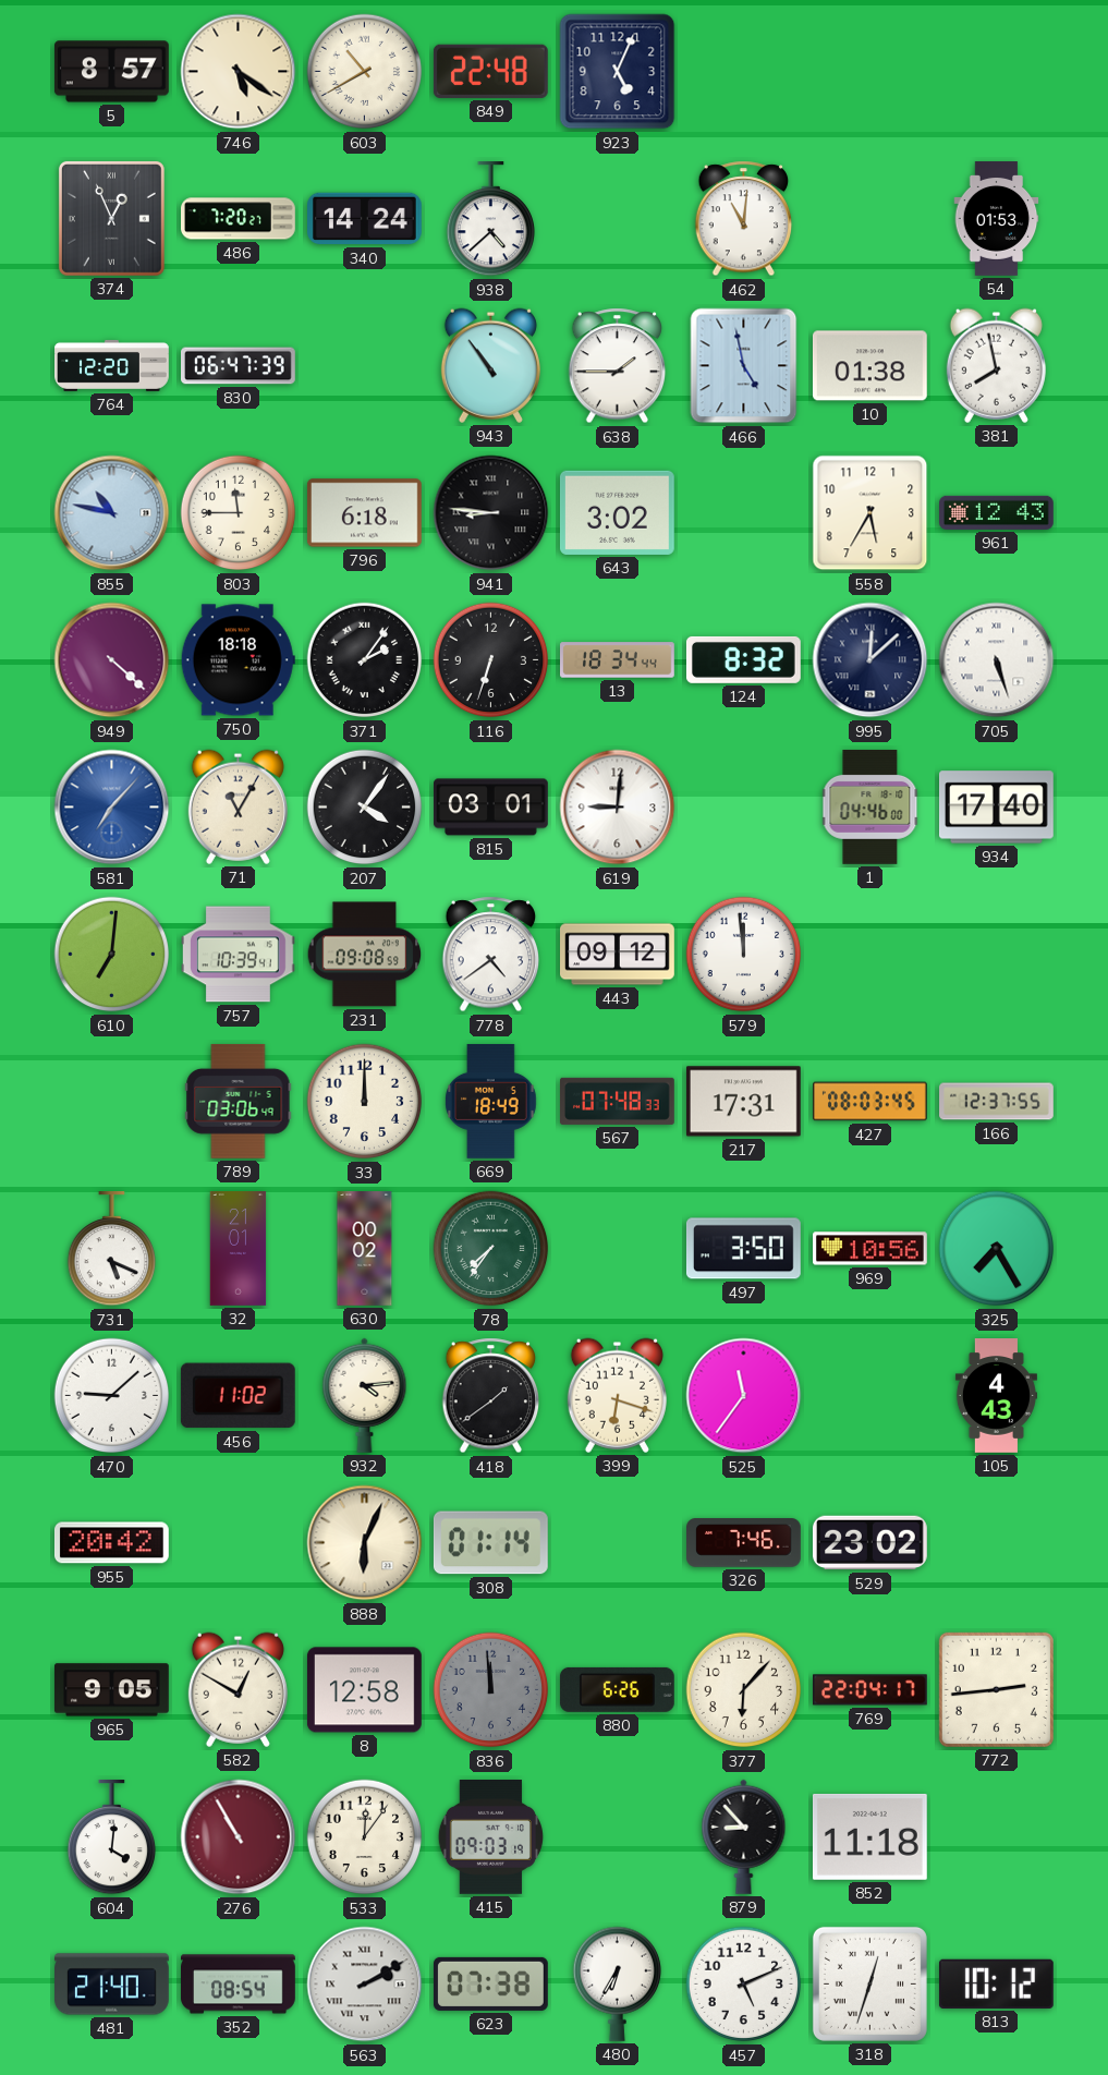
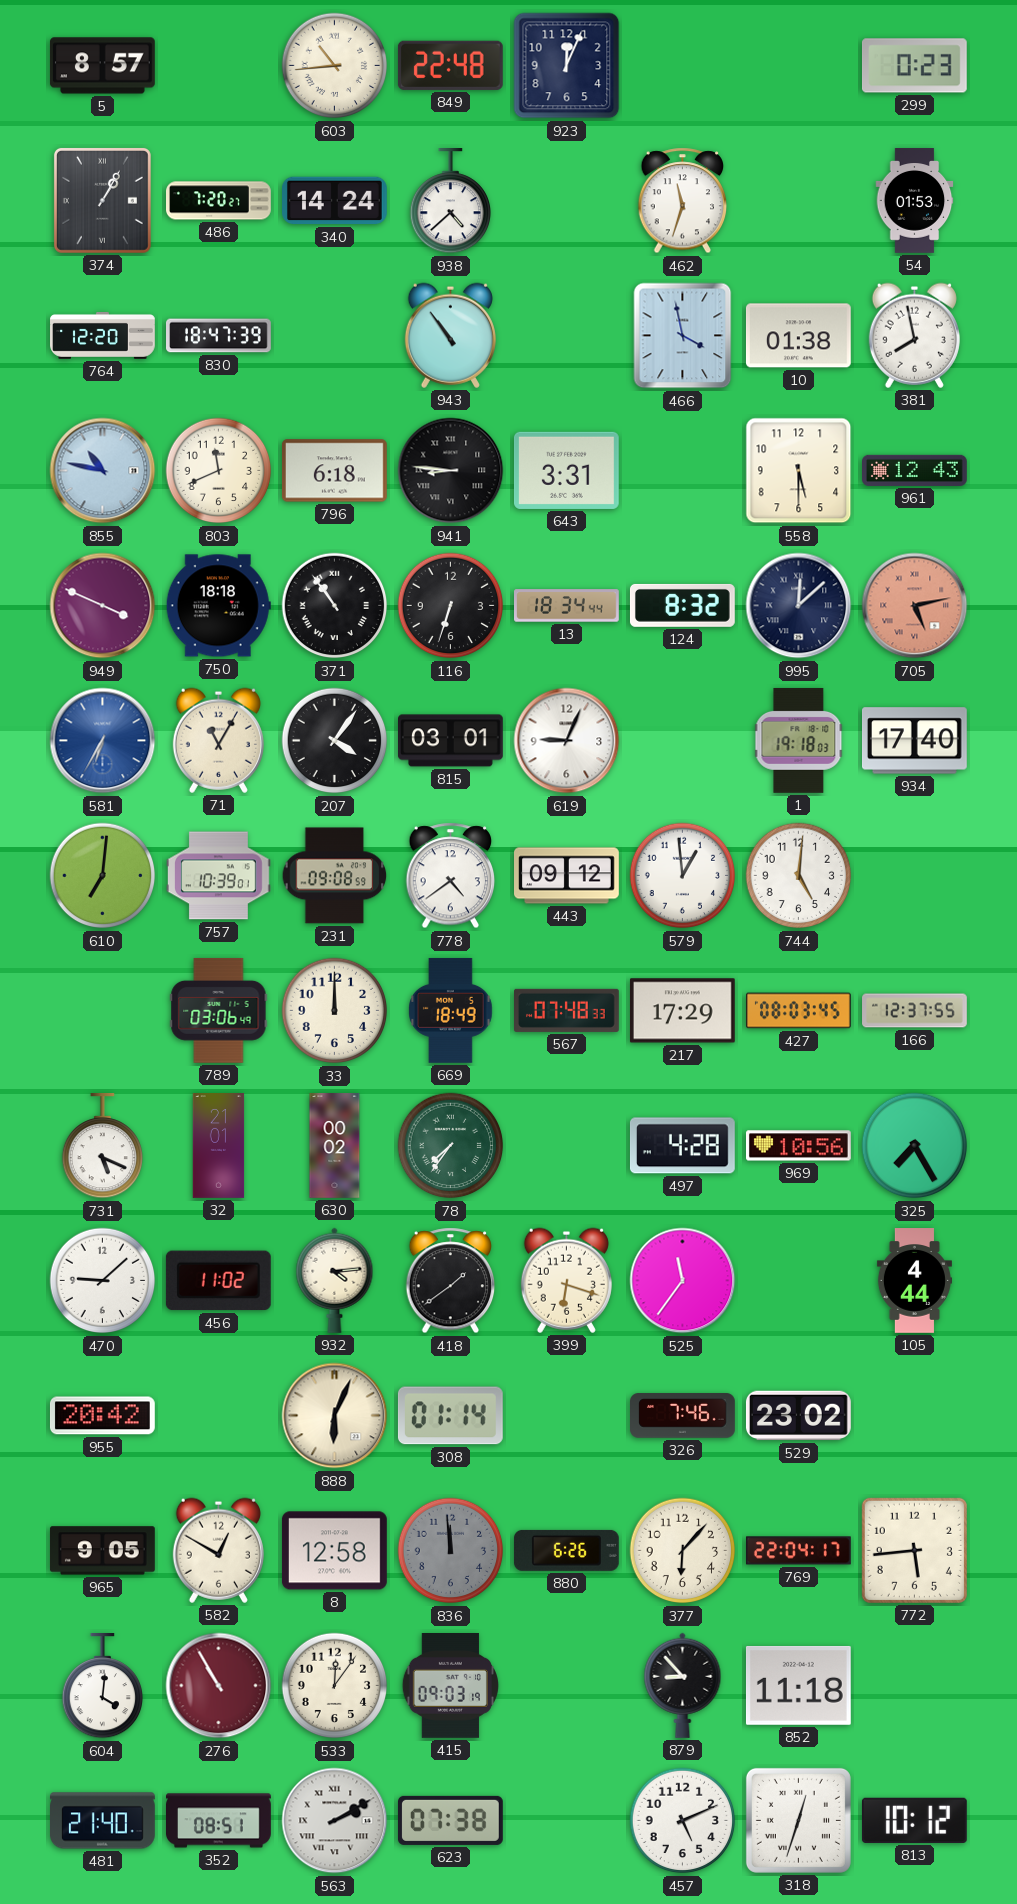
746: 5:21 -> none (239, 72)
603: 10:40 -> 10:44 (335, 66)
923: 5:04 -> 12:04 (567, 66)
299: none -> 0:23 (914, 66)
374: 12:56 -> 1:05 (102, 200)
462: 11:01 -> 11:33 (683, 201)
830: 06:47 -> 18:47 (219, 336)
638: 1:45 -> none (618, 366)
466: 4:58 -> 3:58 (683, 336)
803: 11:45 -> 11:41 (219, 471)
643: 3:02 -> 3:31 (566, 470)
558: 5:35 -> 5:30 (799, 471)
949: 4:22 -> 3:49 (103, 606)
371: 2:06 -> 10:54 (335, 606)
705: 5:27 -> 5:13 (915, 606)
705 dial: white -> salmon (915, 606)
581: 7:07 -> 6:35 (103, 741)
619: 9:01 -> 9:04 (567, 741)
1: 04:46 -> 19:18 (799, 740)
757: 10:39:41 -> 10:39:01 (219, 876)
579: 11:59 -> 12:59 (683, 876)
744: none -> 5:01 (799, 876)
217: 17:31 -> 17:29 (682, 1011)
497: 3:50 -> 4:28 (682, 1146)
105: 4:43 -> 4:44 (914, 1281)
772: 2:44 -> 5:44 (914, 1550)
352: 08:54 -> 08:51 (219, 1821)
480: 6:35 -> none (617, 1983)
